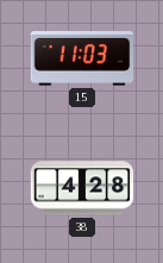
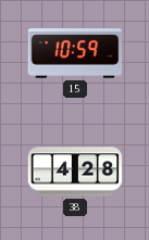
15: 11:03 -> 10:59 (75, 53)
